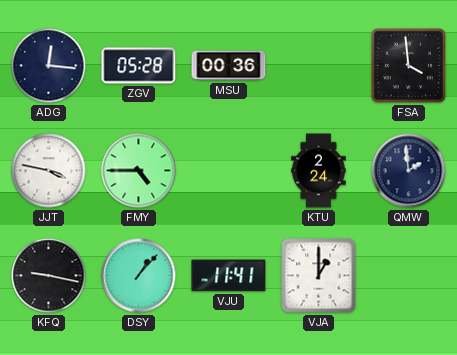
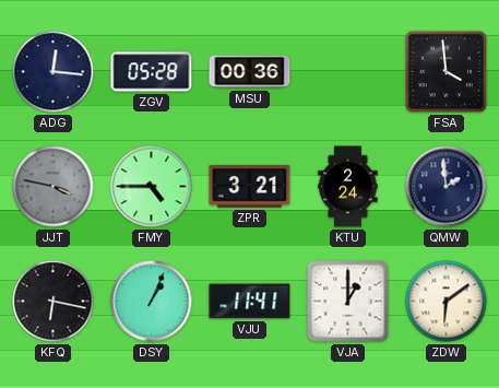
JJT dial: white -> grey (54, 187)
ZPR: none -> 3:21 (250, 187)
KFQ: 9:17 -> 6:17 (54, 302)
DSY: 1:07 -> 1:04 (152, 302)
ZDW: none -> 6:09 (447, 302)
